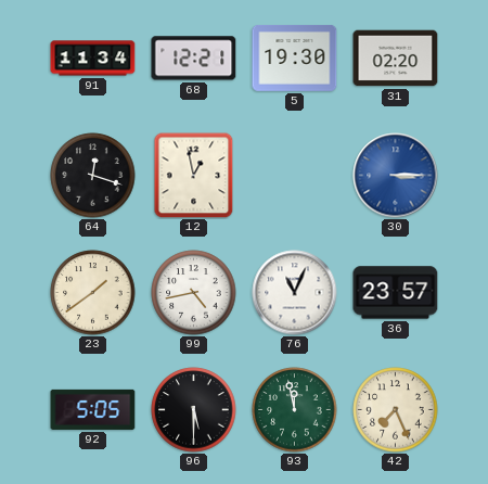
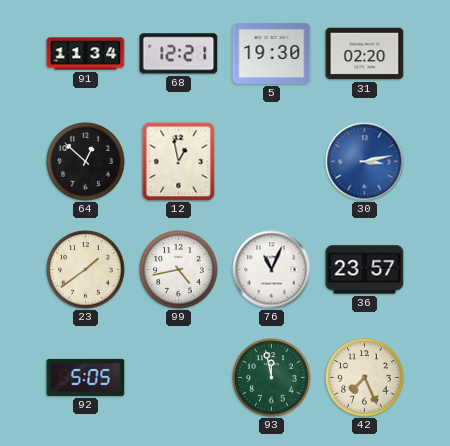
64: 12:18 -> 12:52 (86, 162)
30: 3:15 -> 3:13 (365, 162)
96: 5:30 -> none (194, 410)
